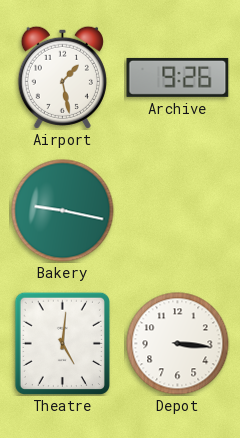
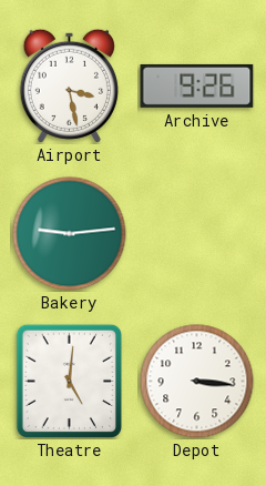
Airport: 1:28 -> 3:28 (69, 85)
Bakery: 9:17 -> 9:14 (70, 234)
